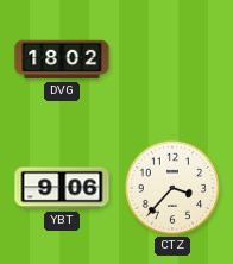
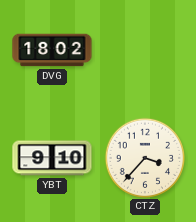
YBT: 9:06 -> 9:10 (52, 158)
